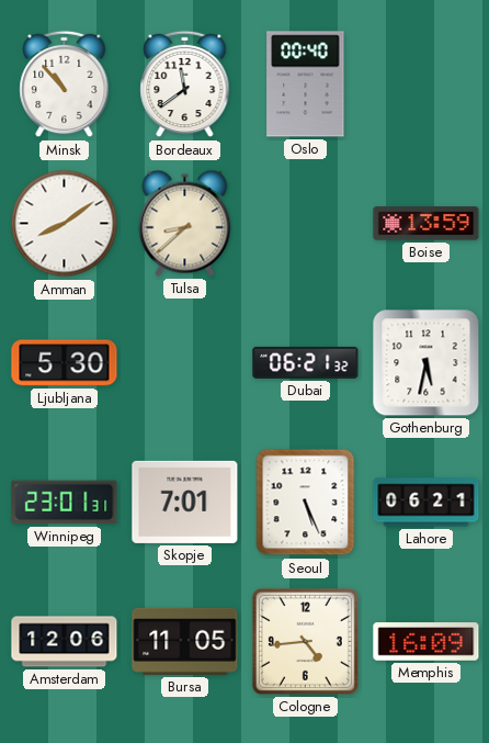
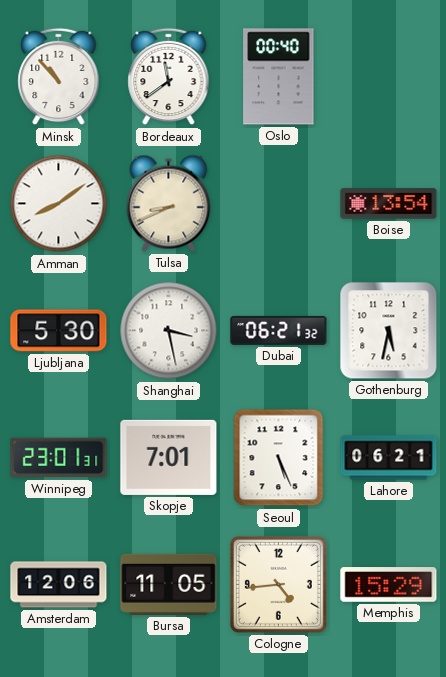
Tulsa: 8:38 -> 8:41 (169, 203)
Boise: 13:59 -> 13:54 (389, 204)
Shanghai: none -> 3:28 (169, 331)
Memphis: 16:09 -> 15:29 (389, 585)
